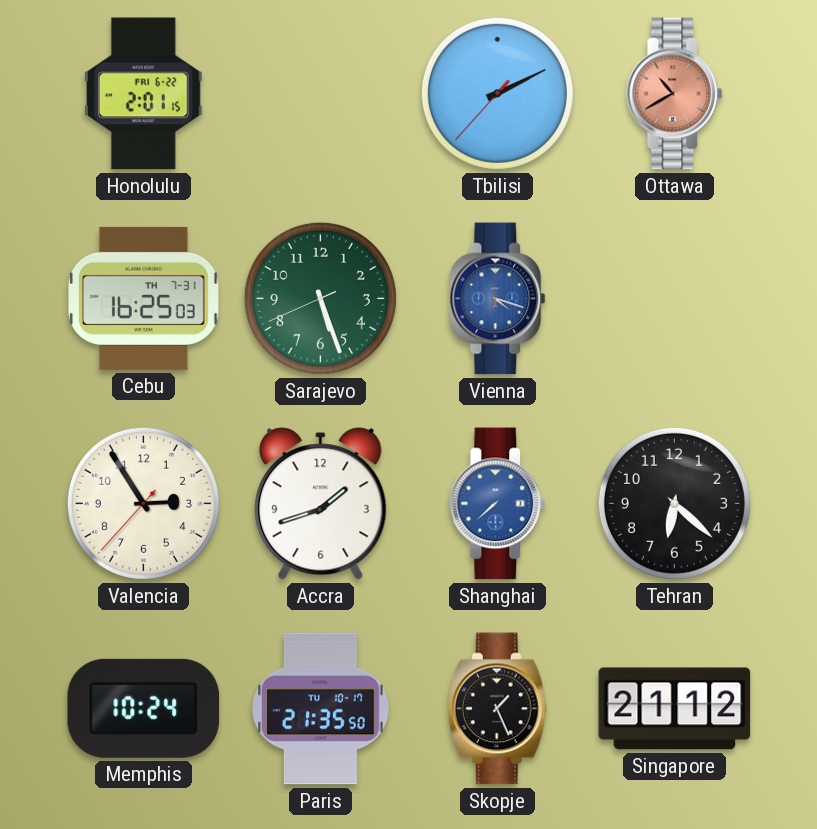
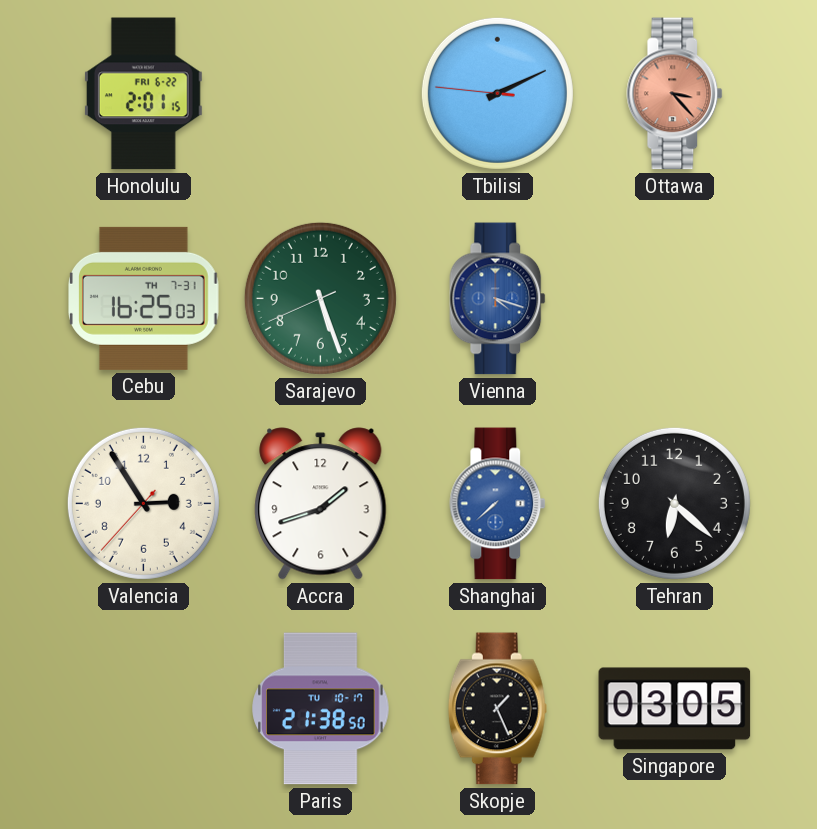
Tbilisi: 2:10:37 -> 2:10:46 (497, 93)
Ottawa: 10:40 -> 3:23 (675, 94)
Memphis: 10:24 -> none (144, 708)
Paris: 21:35 -> 21:38 (321, 709)
Singapore: 21:12 -> 03:05 (675, 709)
